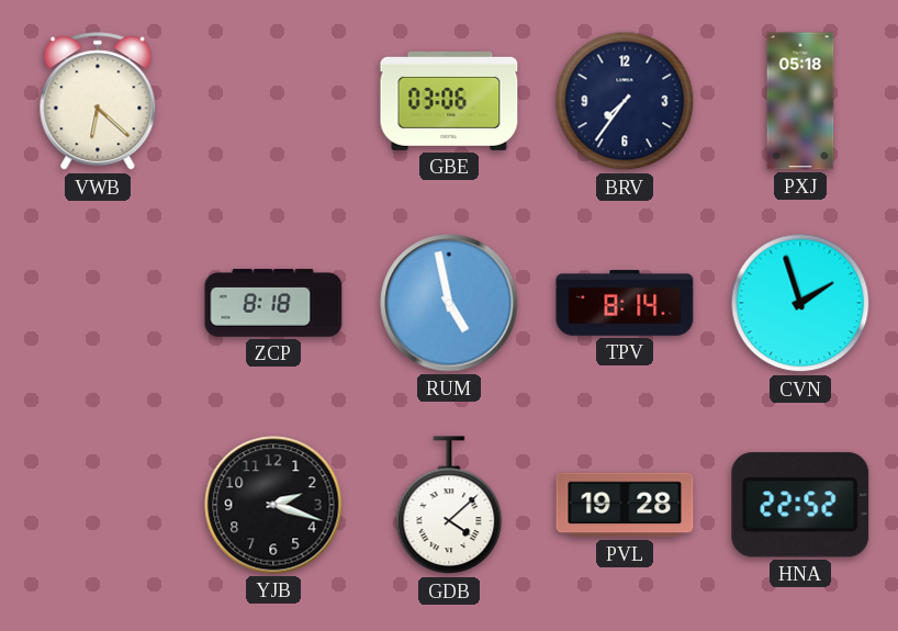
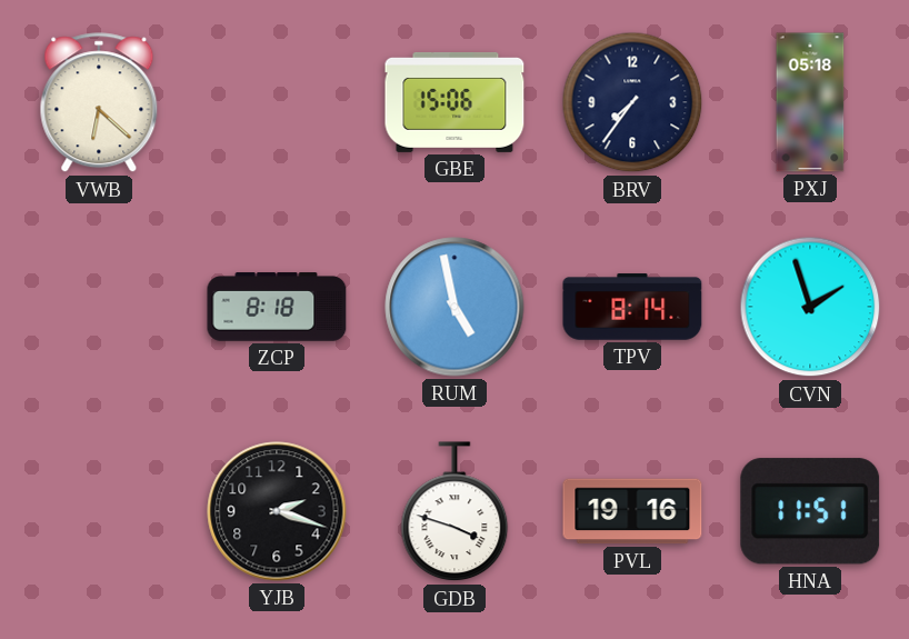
GBE: 03:06 -> 15:06 (454, 102)
GDB: 4:08 -> 3:48 (454, 512)
PVL: 19:28 -> 19:16 (632, 511)
HNA: 22:52 -> 11:51 (810, 511)
